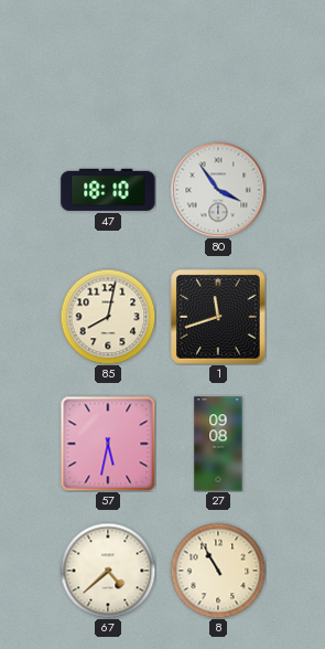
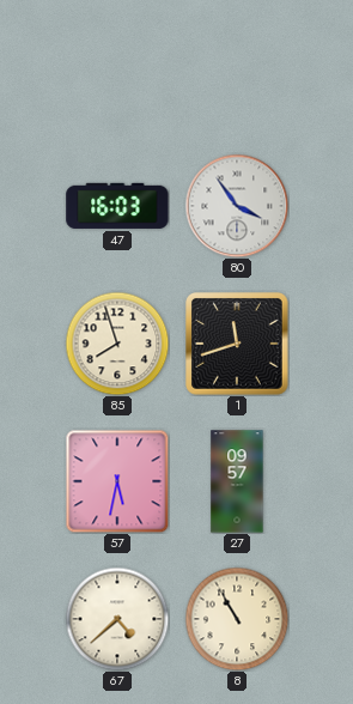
47: 18:10 -> 16:03 (117, 206)
85: 8:02 -> 7:57 (117, 344)
27: 09:08 -> 09:57 (237, 481)
